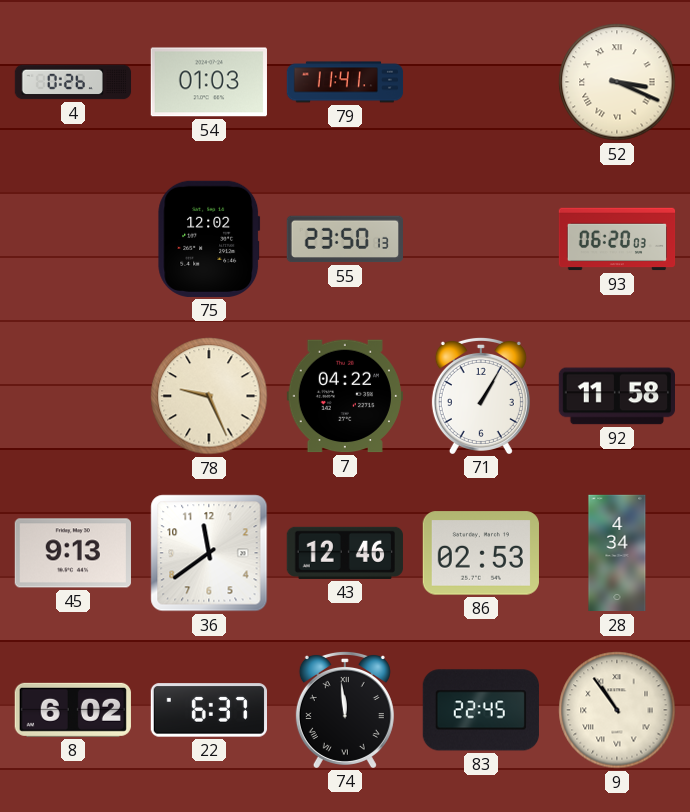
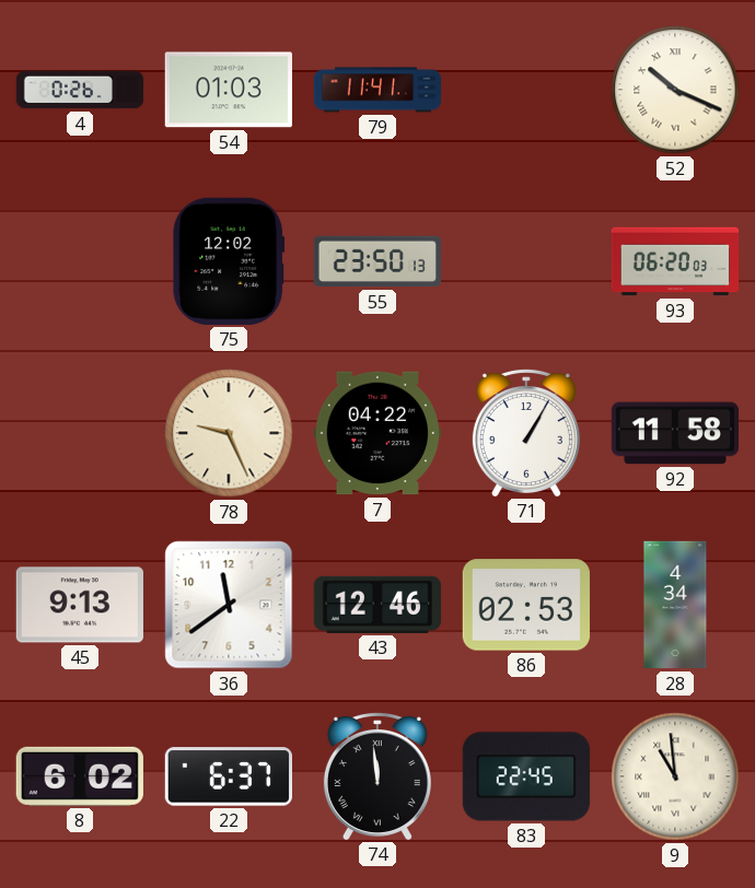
52: 3:19 -> 10:19 (675, 90)
9: 10:54 -> 10:59 (675, 776)
